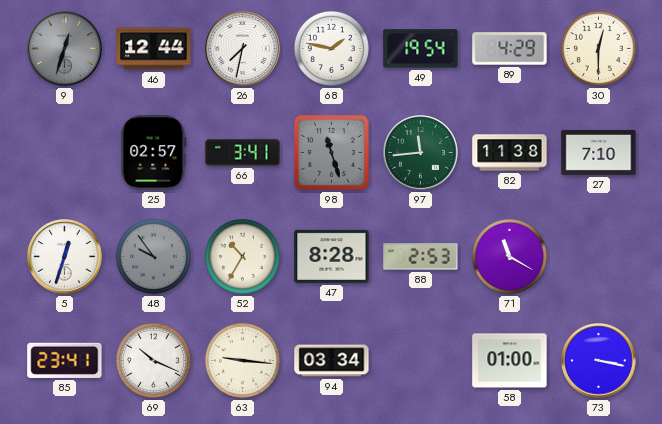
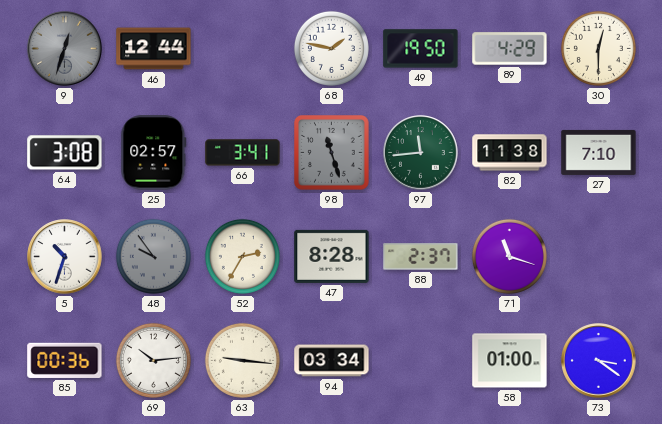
26: 7:32 -> none (243, 49)
49: 19:54 -> 19:50 (421, 49)
64: none -> 3:08 (65, 153)
5: 12:33 -> 10:33 (65, 257)
52: 10:35 -> 2:35 (242, 256)
88: 2:53 -> 2:37 (421, 257)
71: 11:20 -> 11:18 (509, 256)
85: 23:41 -> 00:36 (65, 360)
69: 10:19 -> 10:14 (153, 360)
73: 3:17 -> 3:21 (599, 361)
